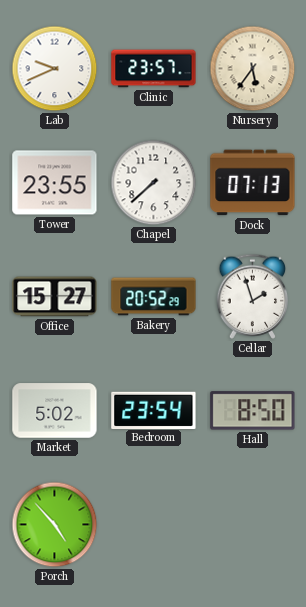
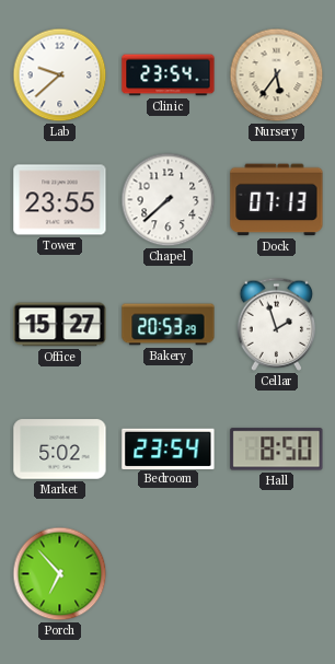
Lab: 9:41 -> 9:38 (60, 75)
Clinic: 23:57 -> 23:54 (169, 75)
Bakery: 20:52 -> 20:53 (169, 325)
Porch: 4:53 -> 6:53 (60, 574)
